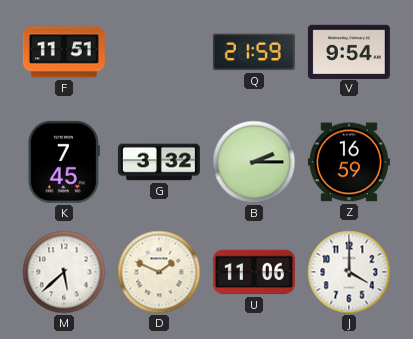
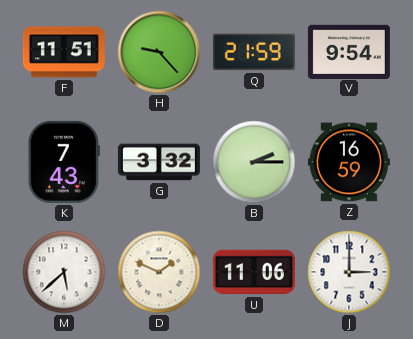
H: none -> 9:23 (159, 52)
K: 7:45 -> 7:43 (64, 162)
J: 4:00 -> 3:00 (349, 272)
